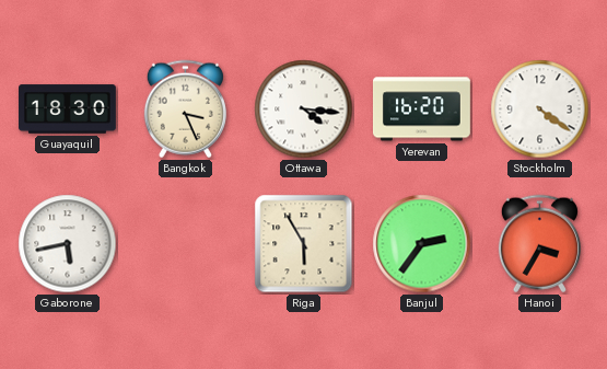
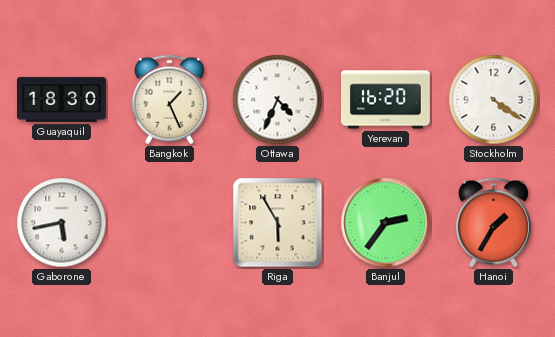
Bangkok: 3:26 -> 1:26 (169, 100)
Ottawa: 4:16 -> 4:34 (278, 100)
Hanoi: 3:35 -> 1:35 (493, 223)
